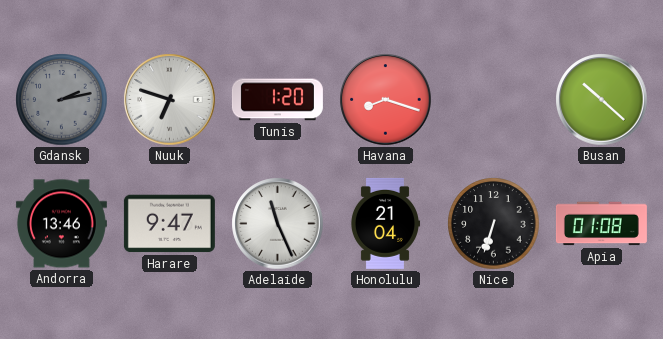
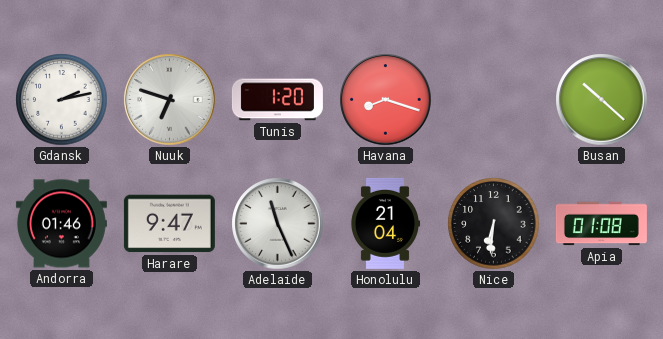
Gdansk dial: grey -> white (62, 100)
Andorra: 13:46 -> 01:46 (61, 224)
Nice: 6:33 -> 6:31 (494, 224)
